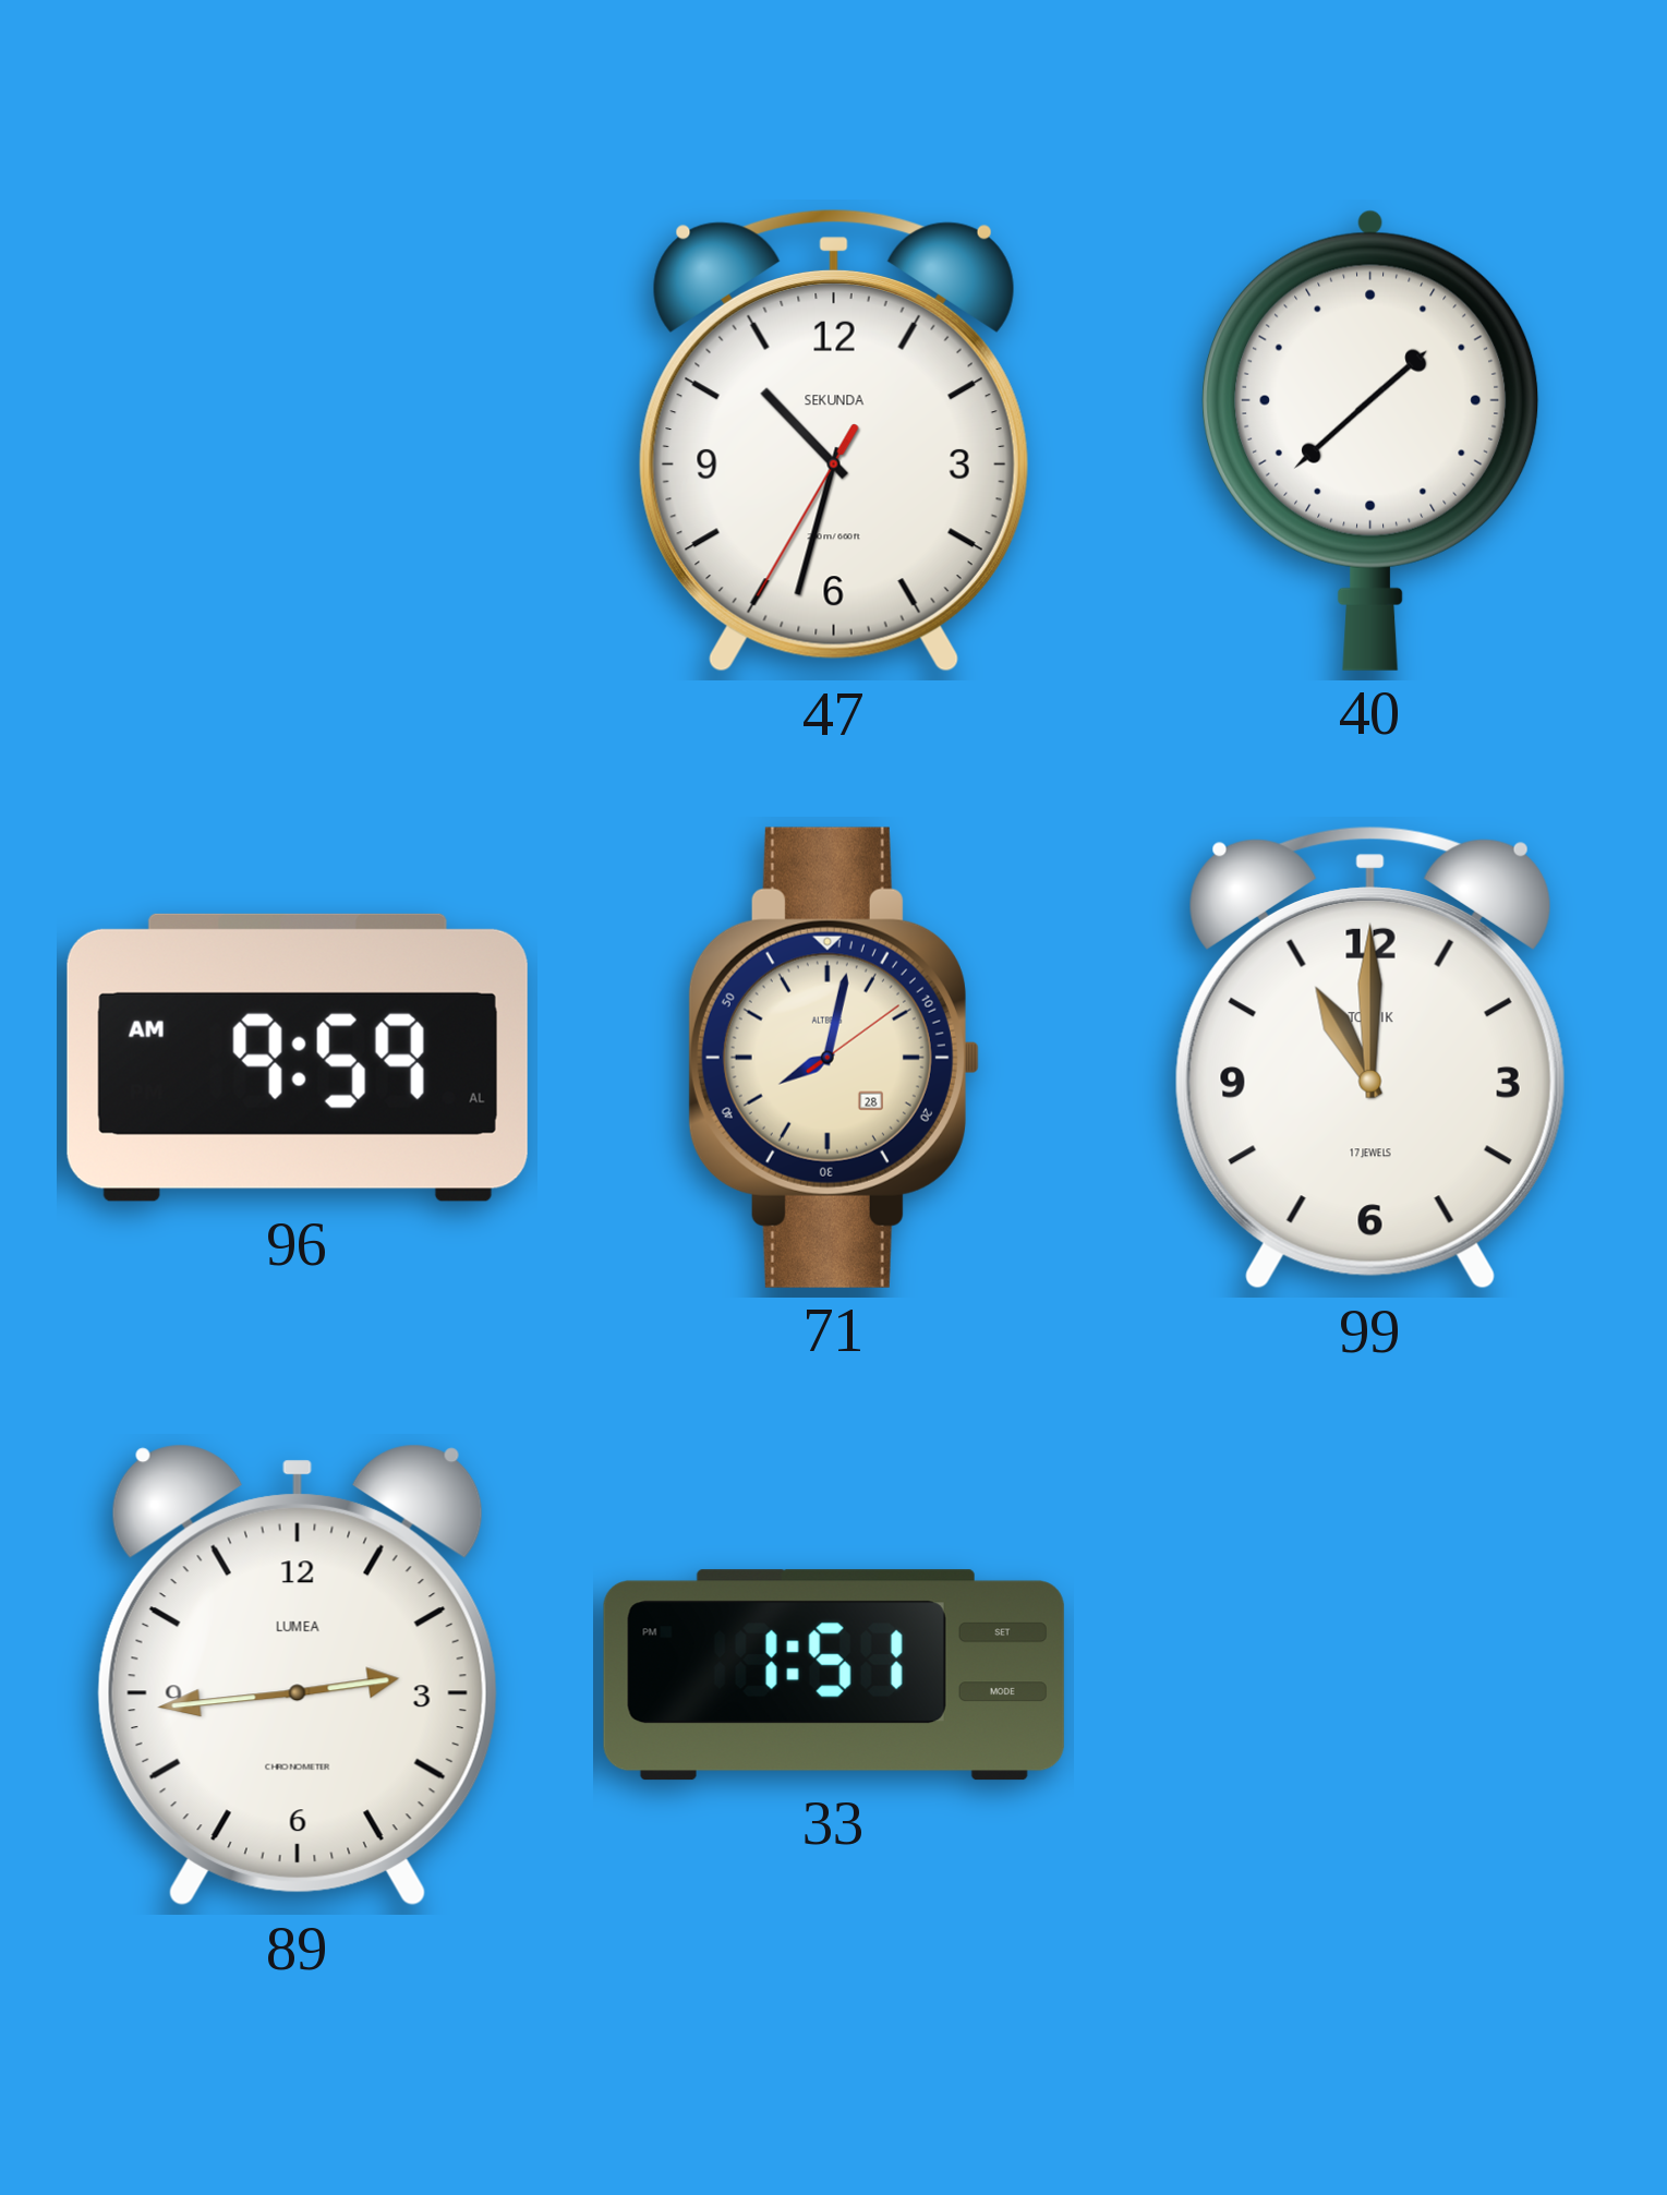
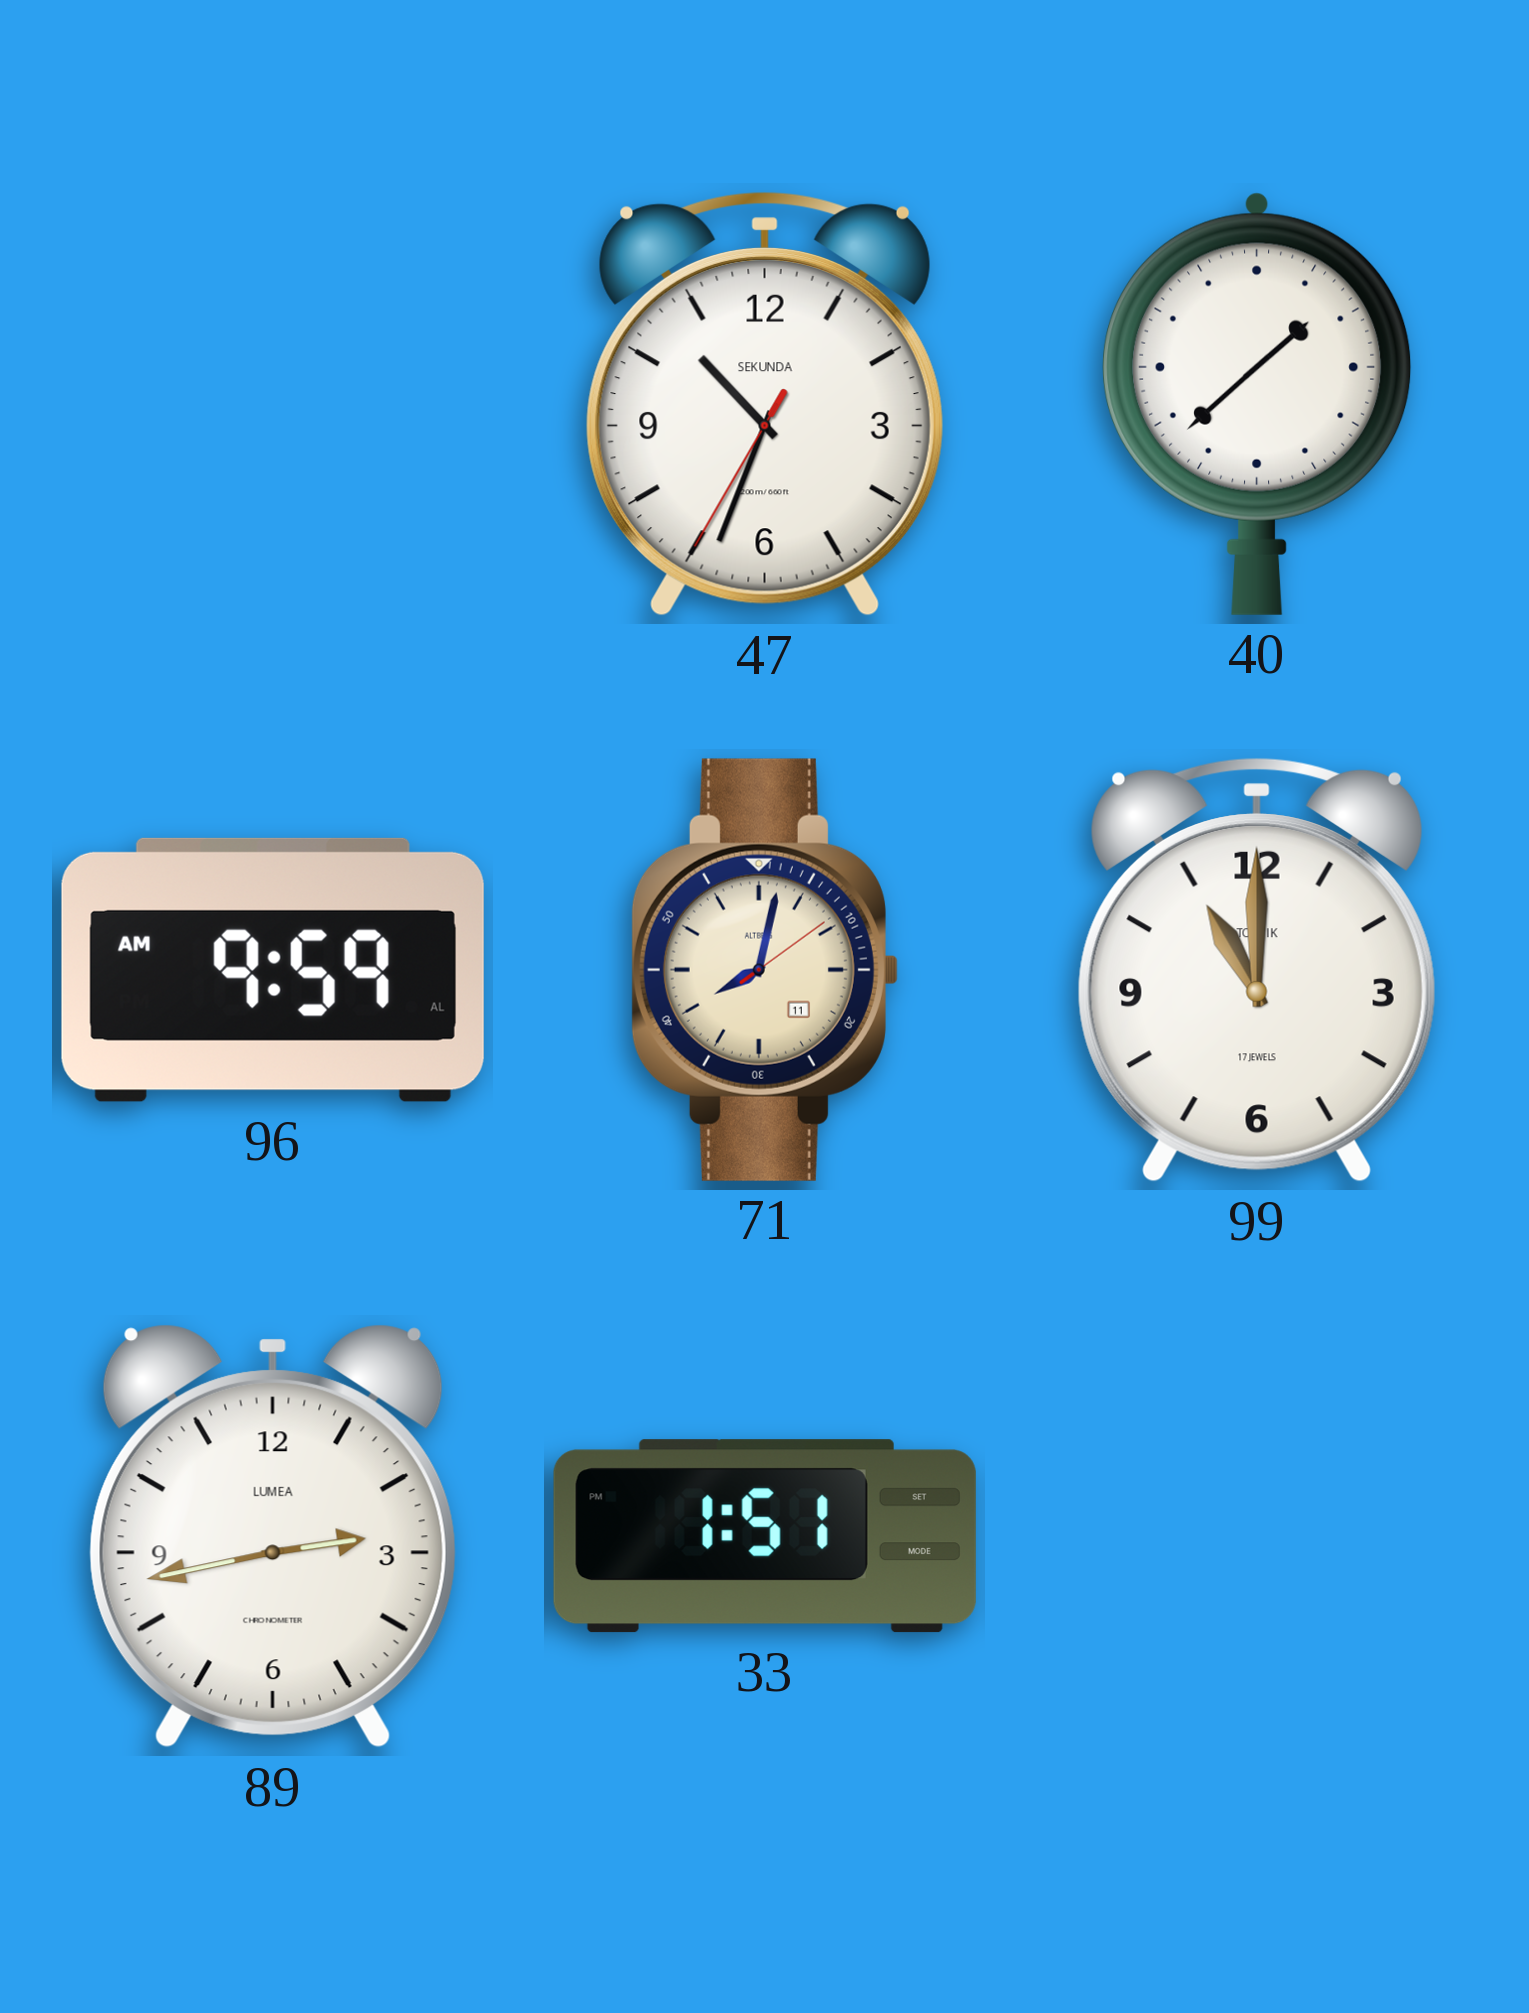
47: 10:32 -> 10:33 (765, 404)
71 date: 28 -> 11 (765, 970)
89: 2:44 -> 2:43 (273, 1536)
